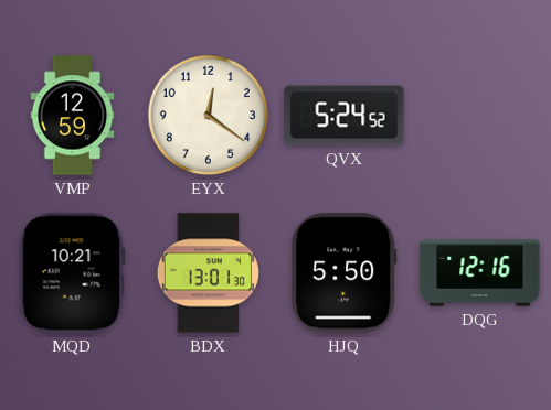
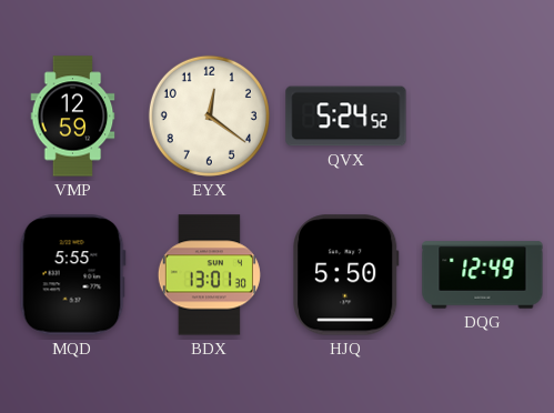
MQD: 10:21 -> 5:55 (72, 275)
DQG: 12:16 -> 12:49 (483, 275)
